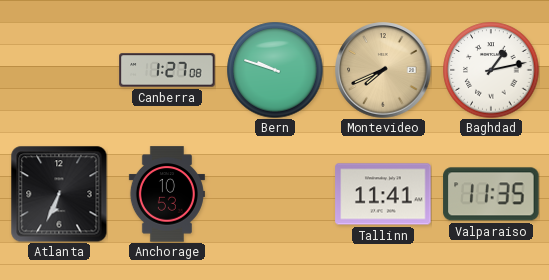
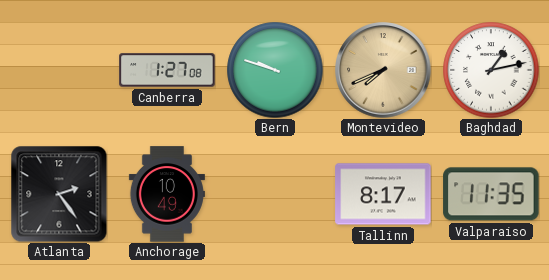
Atlanta: 6:34 -> 2:24 (59, 194)
Anchorage: 10:53 -> 10:49 (167, 194)
Tallinn: 11:41 -> 8:17 (383, 194)
